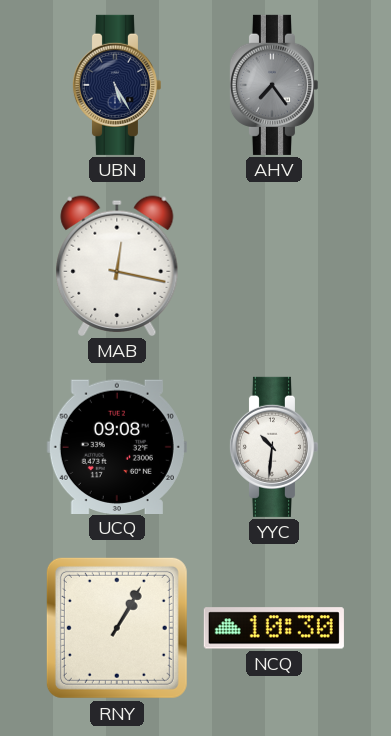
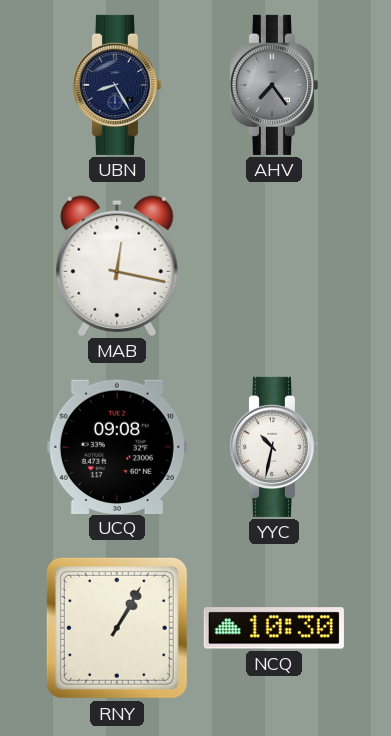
UBN: 5:25 -> 8:25 (116, 85)
YYC: 10:31 -> 10:32 (273, 447)
